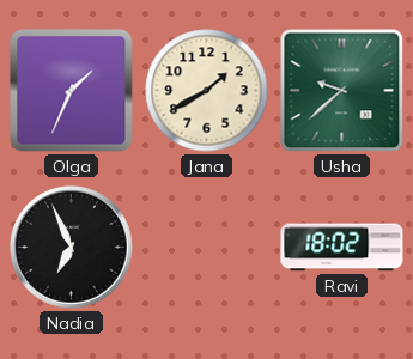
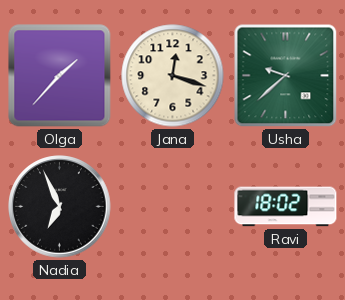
Olga: 1:34 -> 1:37 (60, 76)
Jana: 1:40 -> 12:18 (173, 76)
